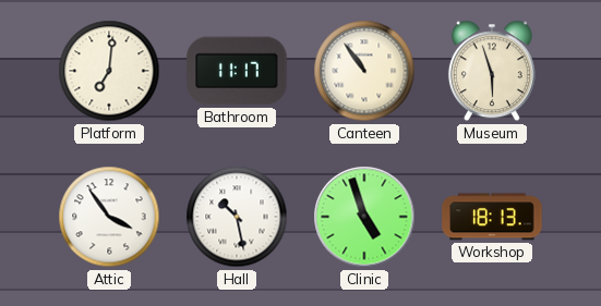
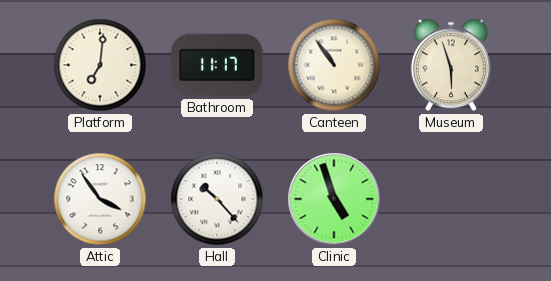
Hall: 10:28 -> 10:23 (217, 199)
Workshop: 18:13 -> none (492, 217)
